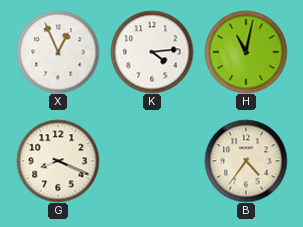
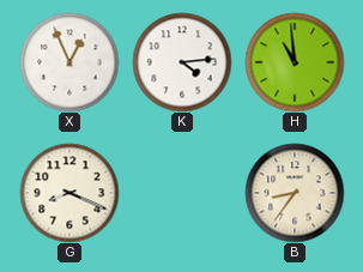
H: 11:02 -> 10:59 (295, 62)
B: 4:36 -> 8:36 (295, 193)
